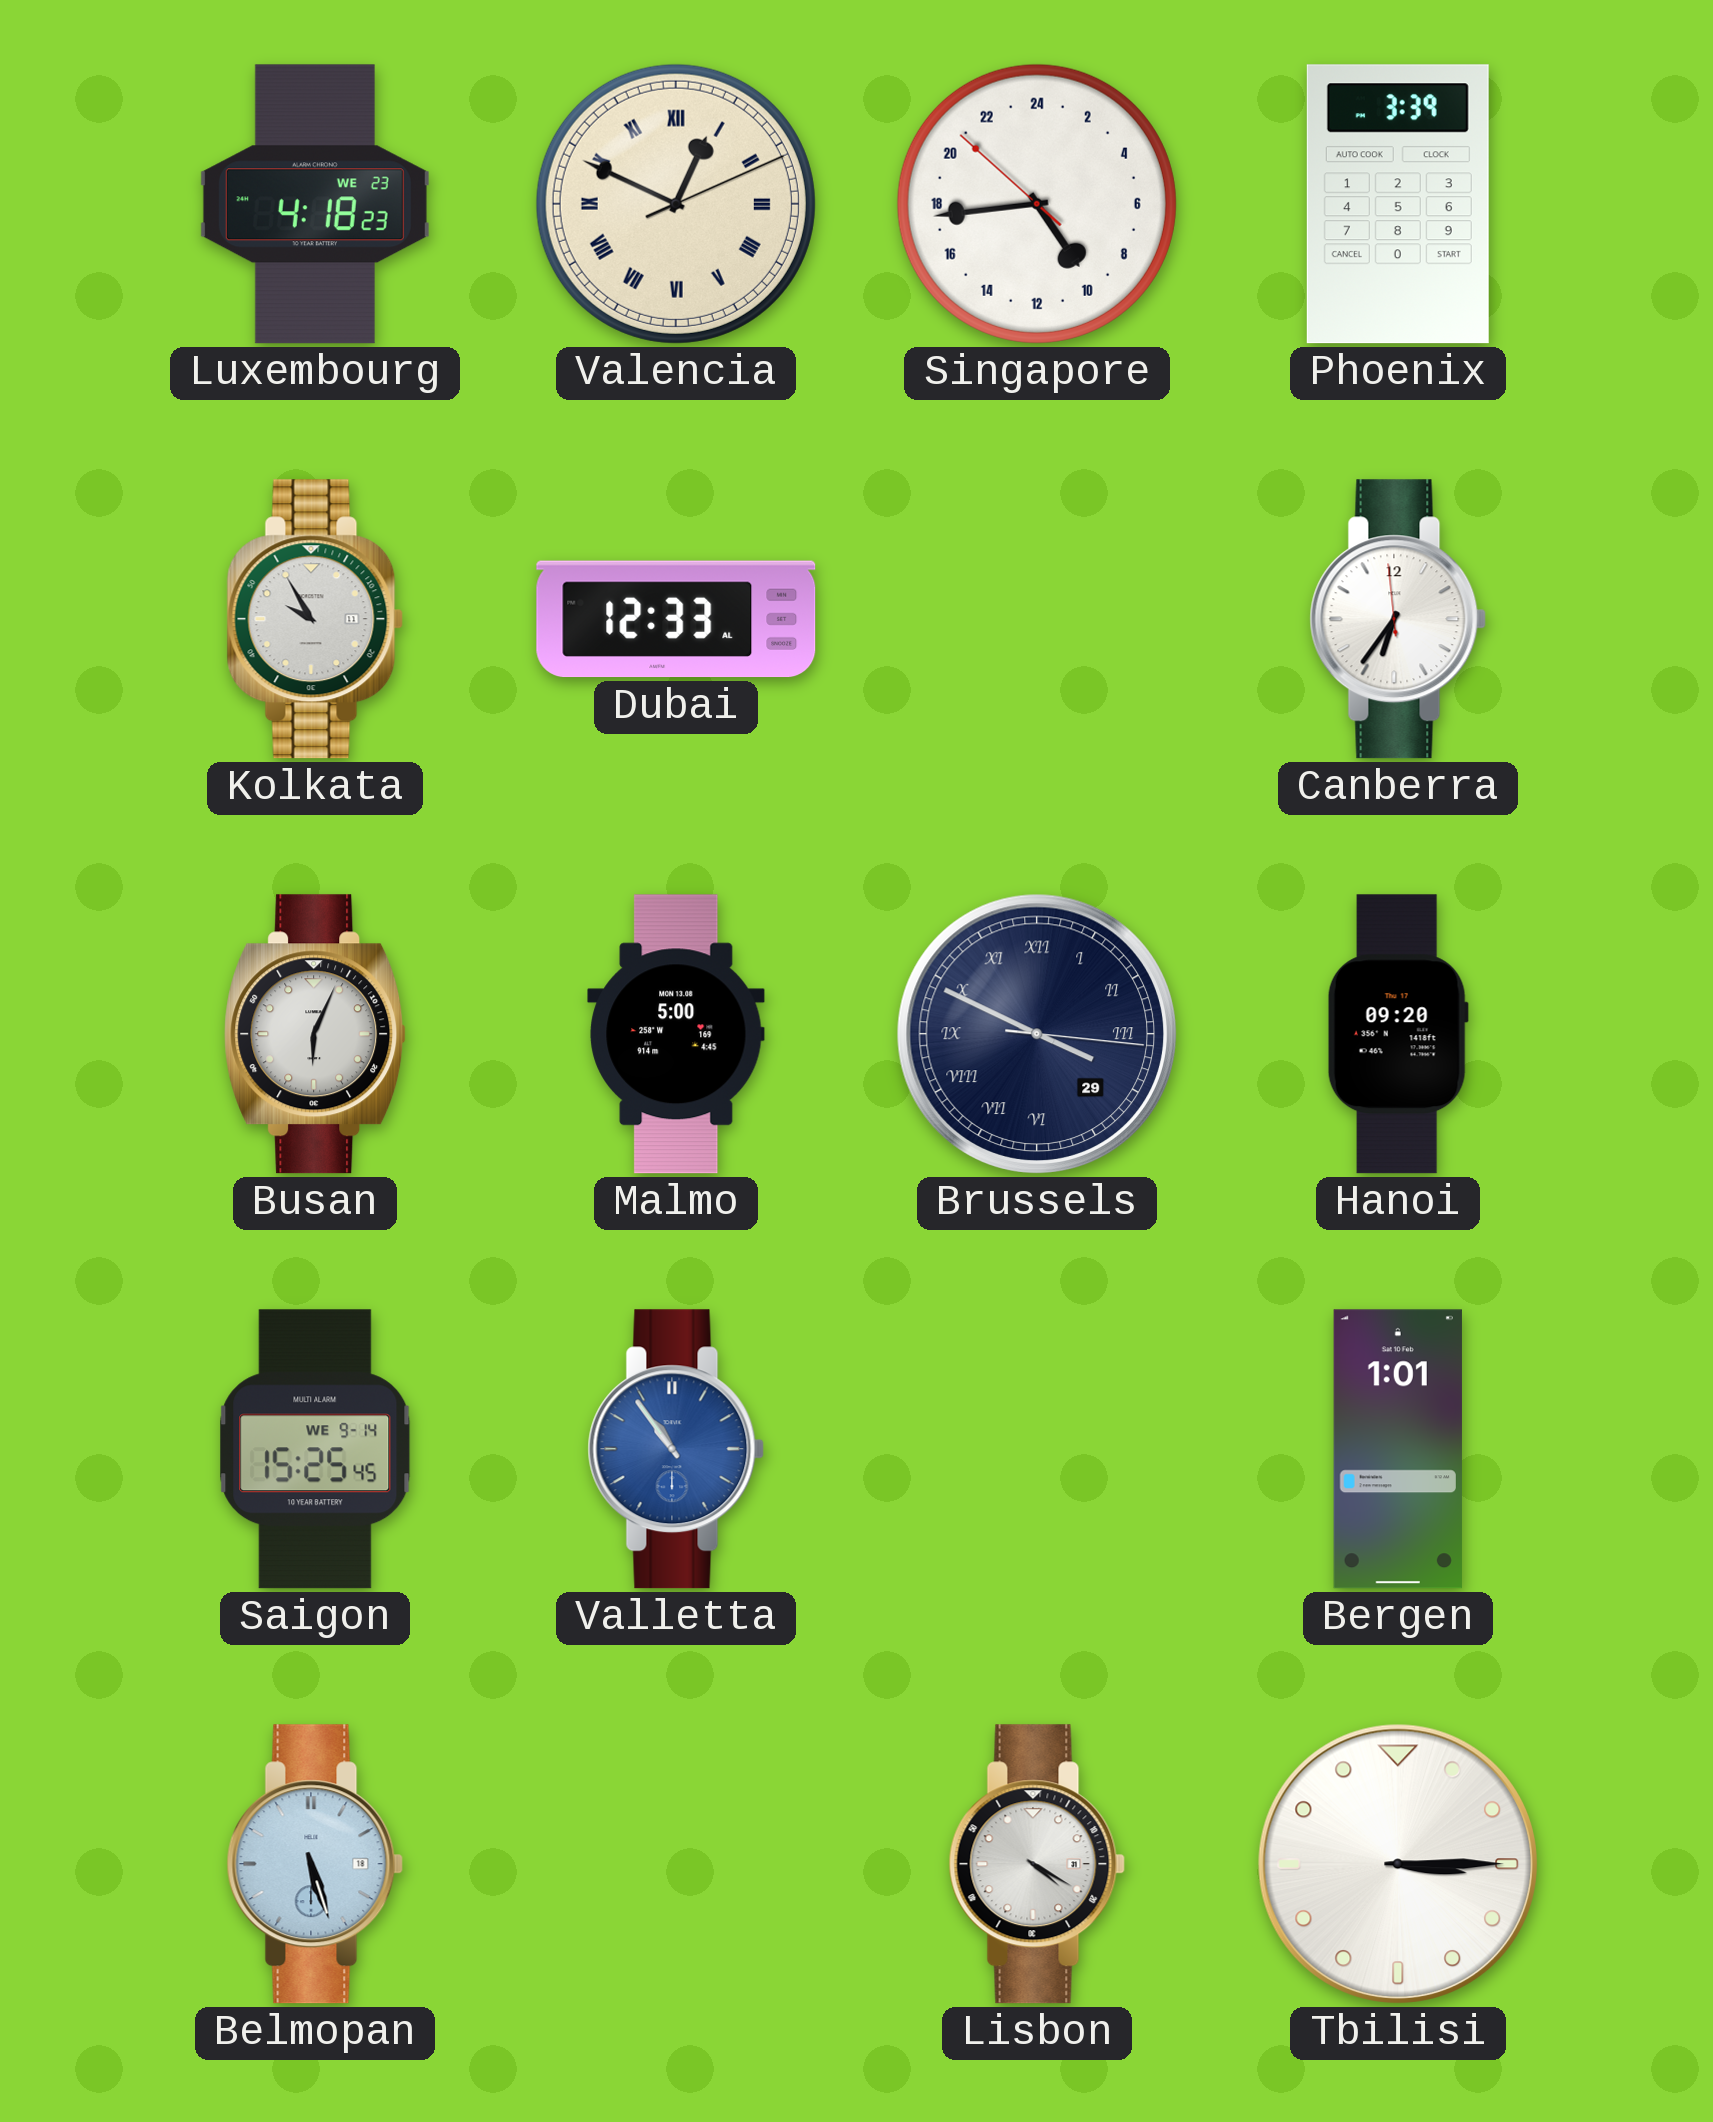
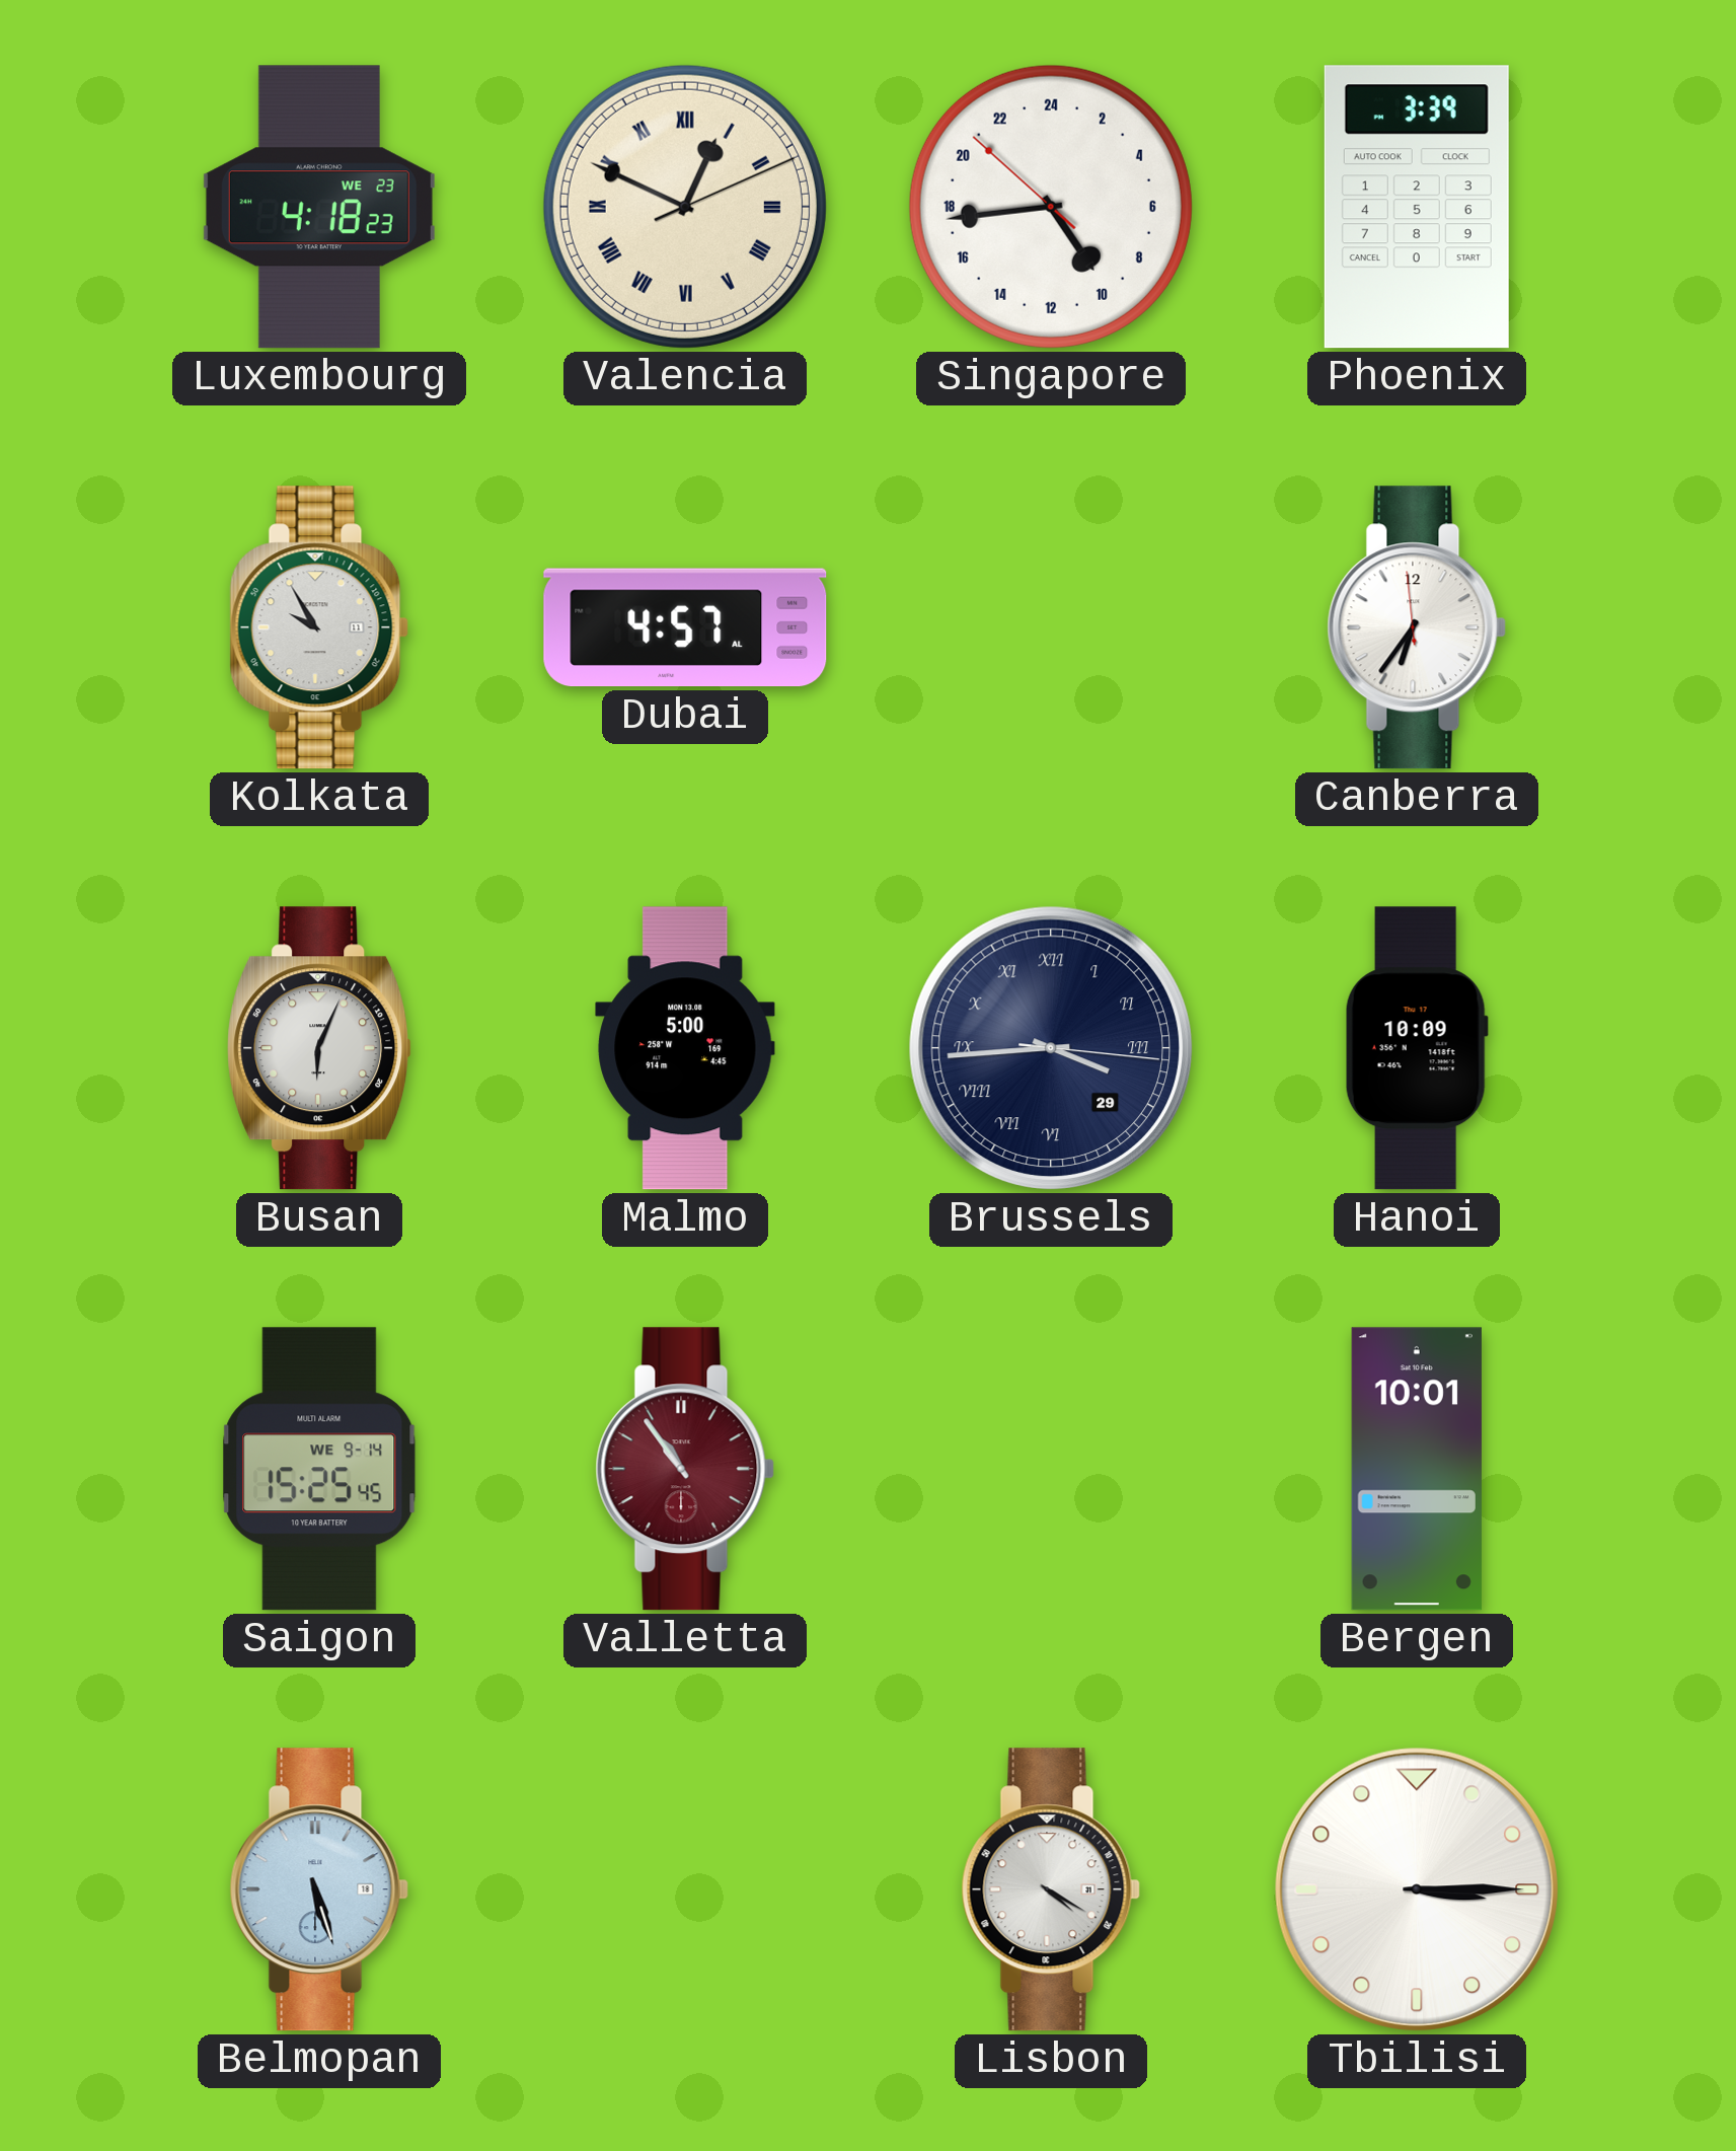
Dubai: 12:33 -> 4:57 (685, 627)
Brussels: 3:49 -> 3:44 (1051, 1048)
Hanoi: 09:20 -> 10:09 (1417, 1048)
Valletta dial: blue -> burgundy (685, 1469)
Bergen: 1:01 -> 10:01 (1417, 1469)
